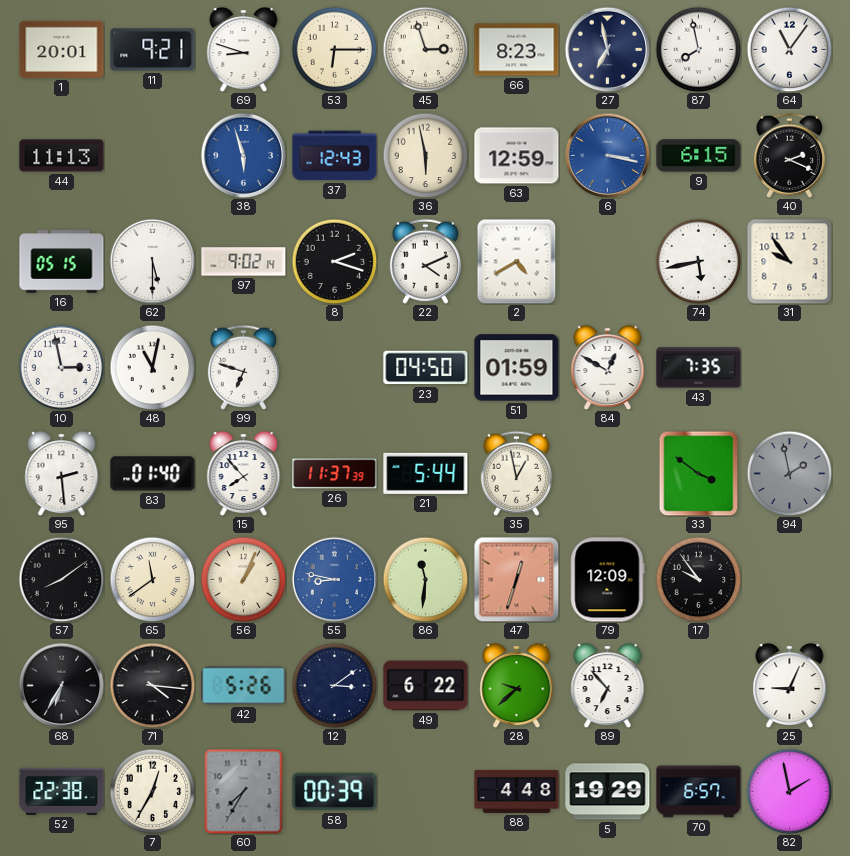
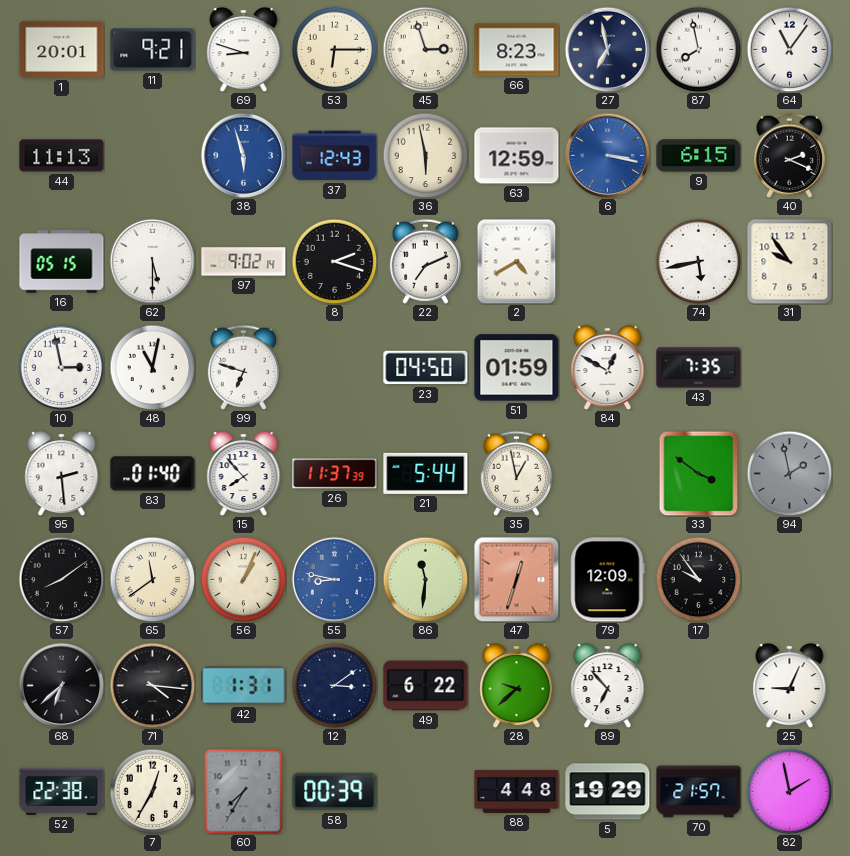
22: 4:11 -> 7:11 (425, 261)
68: 6:35 -> 6:38 (61, 685)
42: 5:26 -> 1:31 (244, 686)
70: 6:57 -> 21:57 (699, 792)
